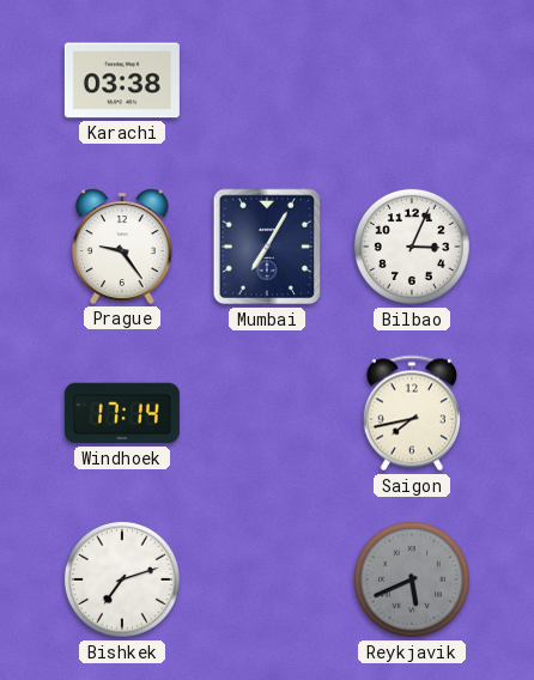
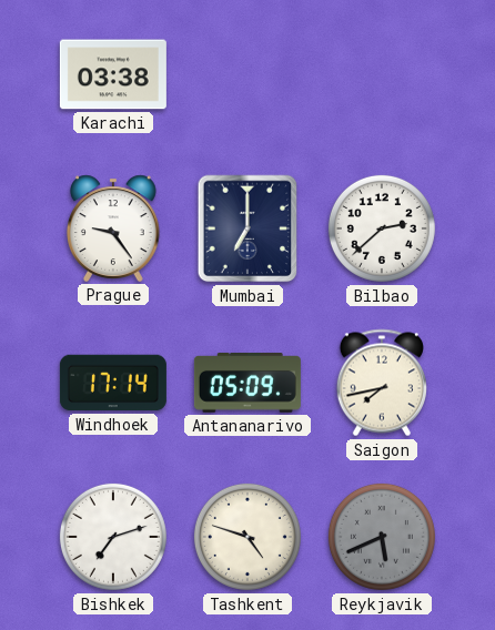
Mumbai: 7:05 -> 7:00 (247, 228)
Bilbao: 3:04 -> 2:38 (382, 228)
Antananarivo: none -> 05:09 (247, 384)
Tashkent: none -> 4:48 (247, 537)
